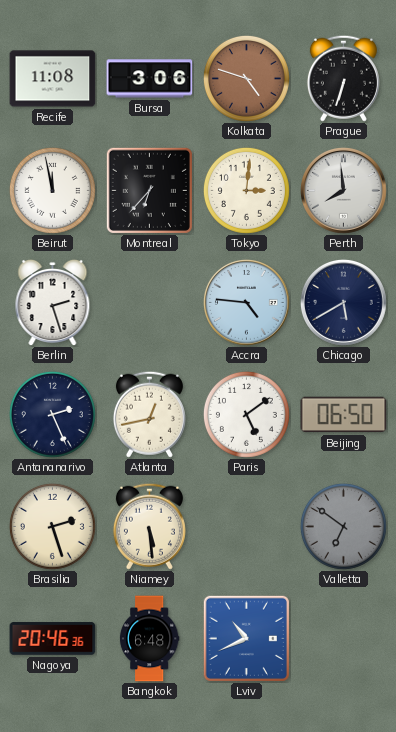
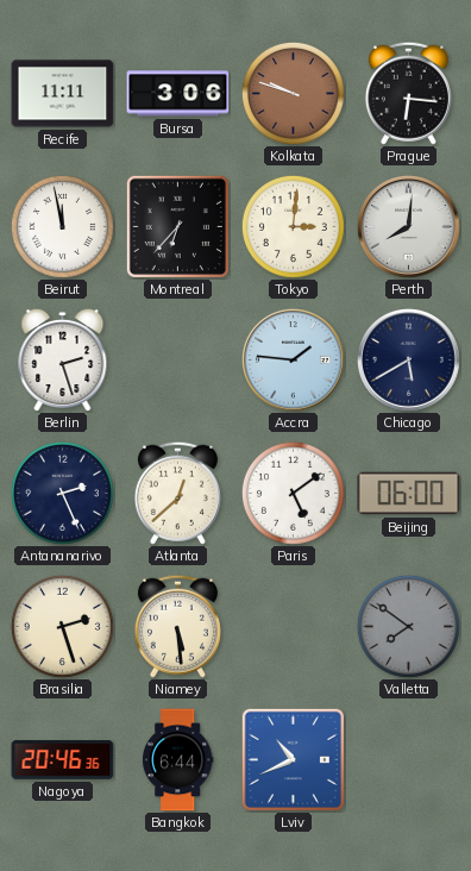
Recife: 11:08 -> 11:11 (63, 94)
Kolkata: 4:48 -> 9:48 (293, 93)
Prague: 6:33 -> 6:16 (408, 93)
Perth: 7:59 -> 8:01 (409, 227)
Accra: 4:46 -> 1:46 (294, 361)
Atlanta: 12:43 -> 12:38 (177, 493)
Beijing: 06:50 -> 06:00 (409, 494)
Valletta: 6:51 -> 7:51 (408, 626)
Bangkok: 6:48 -> 6:44 (177, 760)
